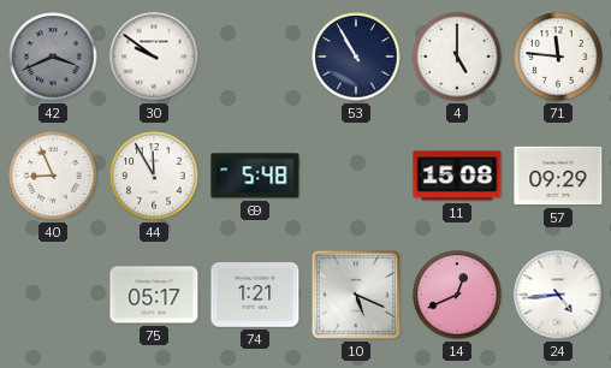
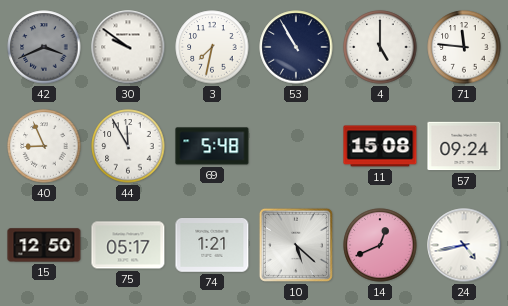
3: none -> 7:32 (212, 47)
57: 09:29 -> 09:24 (464, 146)
15: none -> 12:50 (44, 245)
10: 5:19 -> 5:22 (296, 245)
24: 4:44 -> 4:43 (464, 245)
